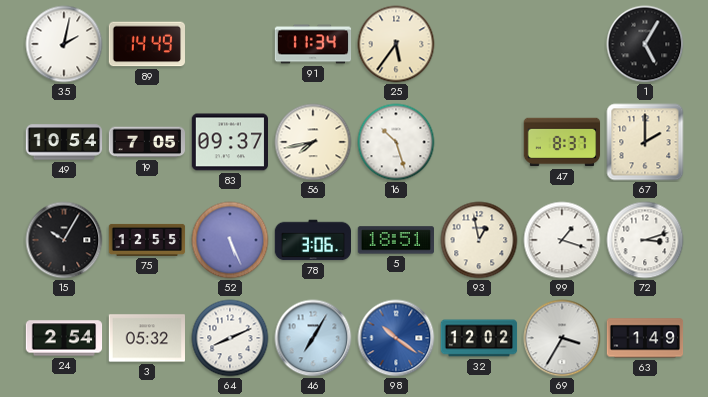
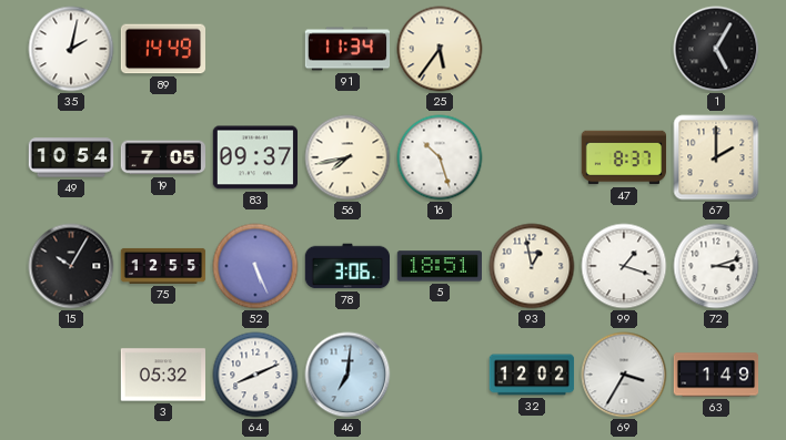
24: 2:54 -> none (64, 338)
46: 7:05 -> 7:01 (347, 375)
98: 10:21 -> none (396, 338)
